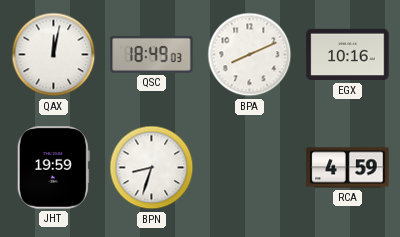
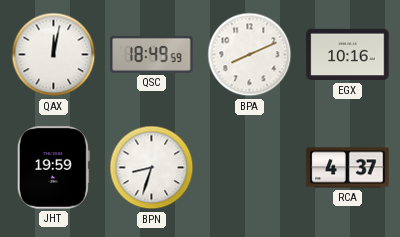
QSC: 18:49:03 -> 18:49:59 (152, 54)
RCA: 4:59 -> 4:37 (348, 168)
